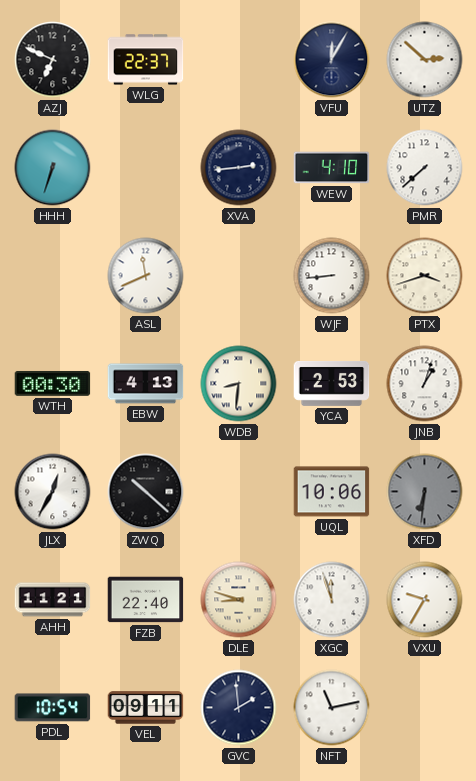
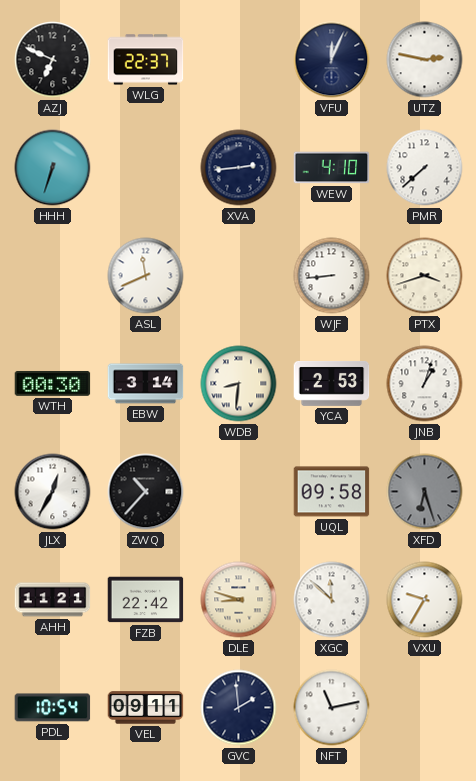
VFU: 12:05 -> 12:04 (332, 60)
UTZ: 2:52 -> 2:47 (425, 60)
EBW: 4:13 -> 3:14 (146, 384)
ZWQ: 10:22 -> 10:37 (146, 492)
UQL: 10:06 -> 09:58 (332, 492)
XFD: 6:31 -> 6:27 (425, 492)
FZB: 22:40 -> 22:42 (146, 600)
XGC: 11:57 -> 11:52 (332, 600)
